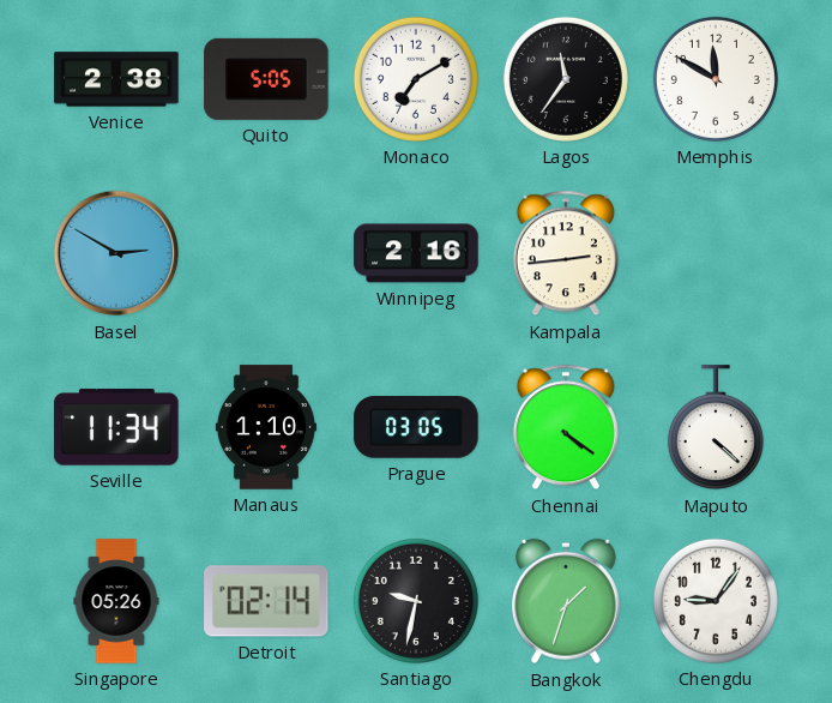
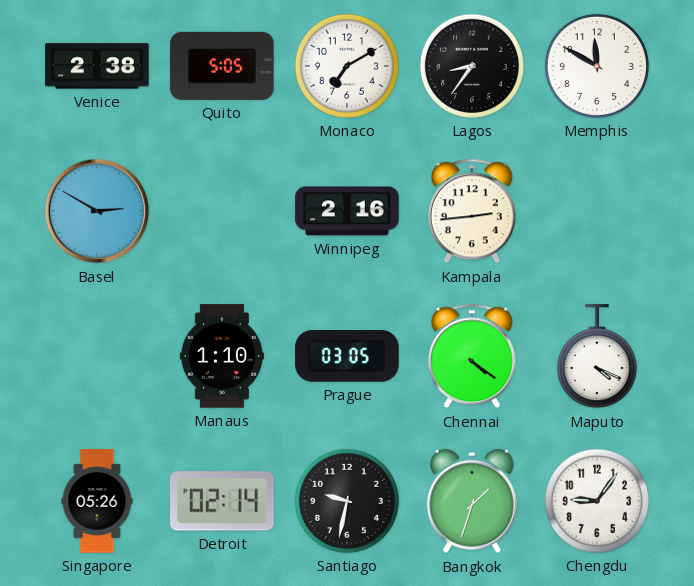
Lagos: 11:36 -> 8:36 (472, 66)
Seville: 11:34 -> none (116, 428)
Maputo: 4:22 -> 4:19 (597, 357)
